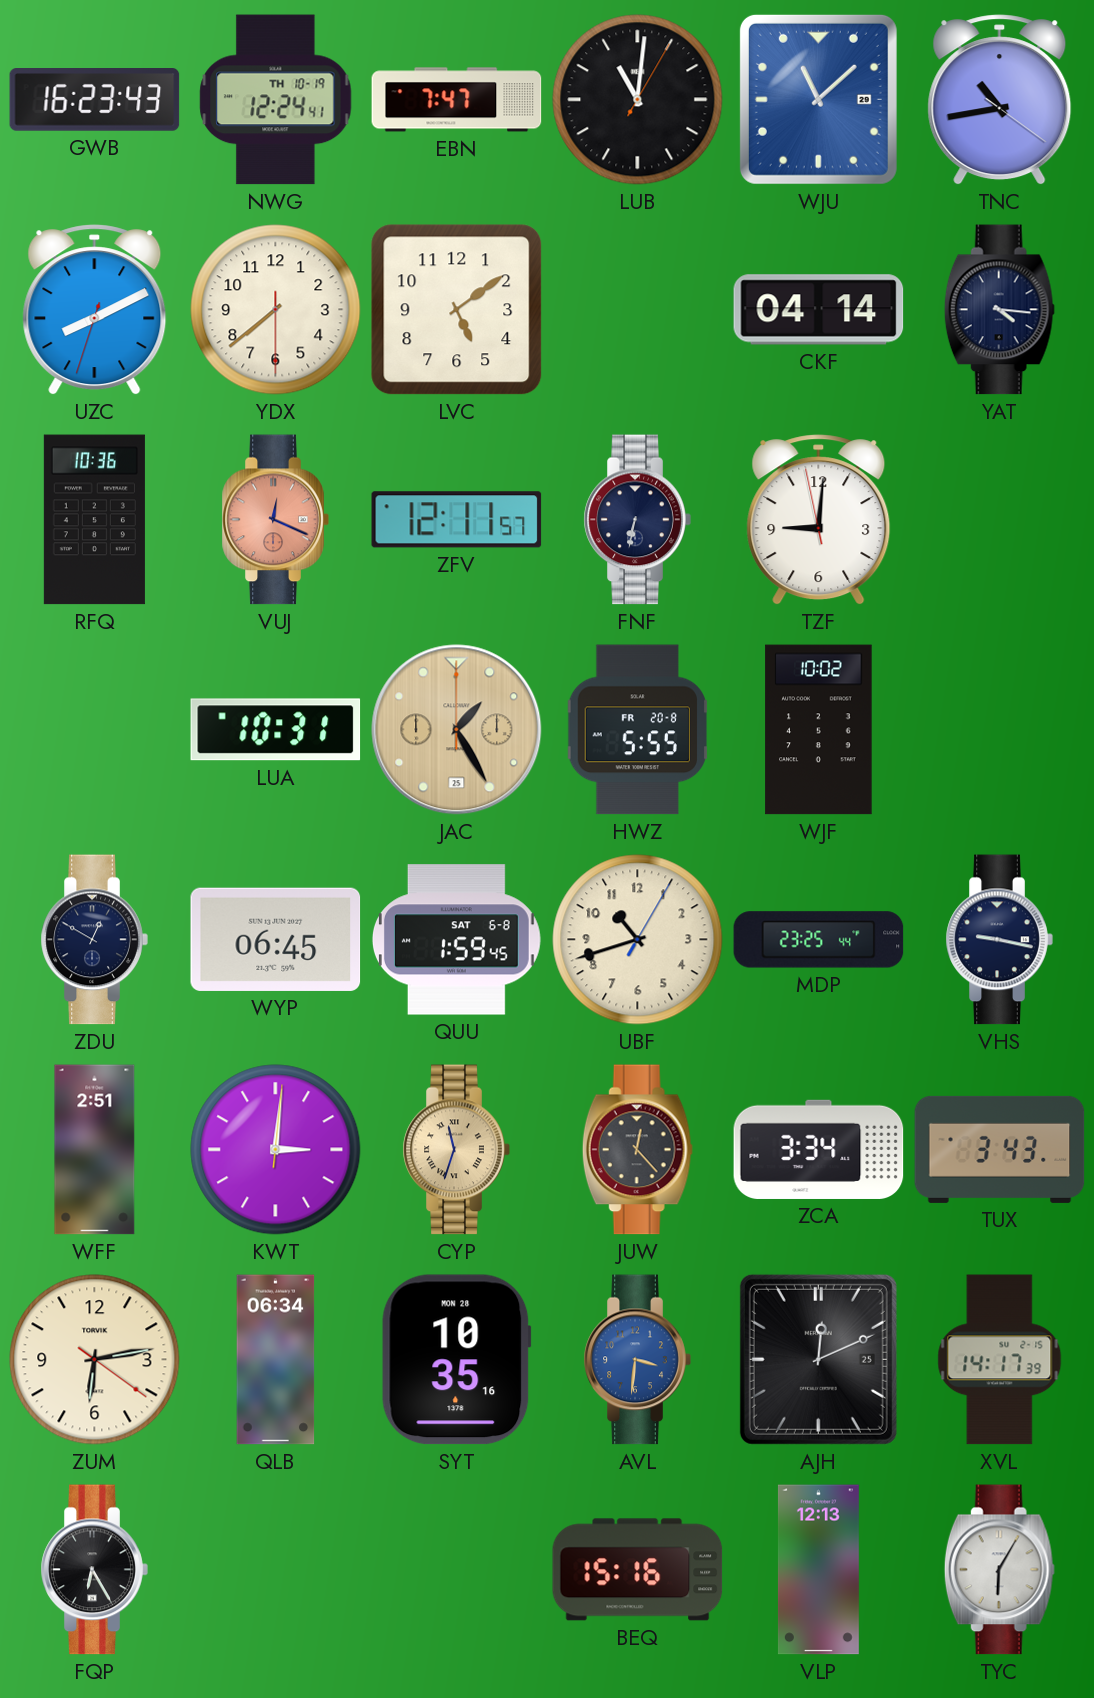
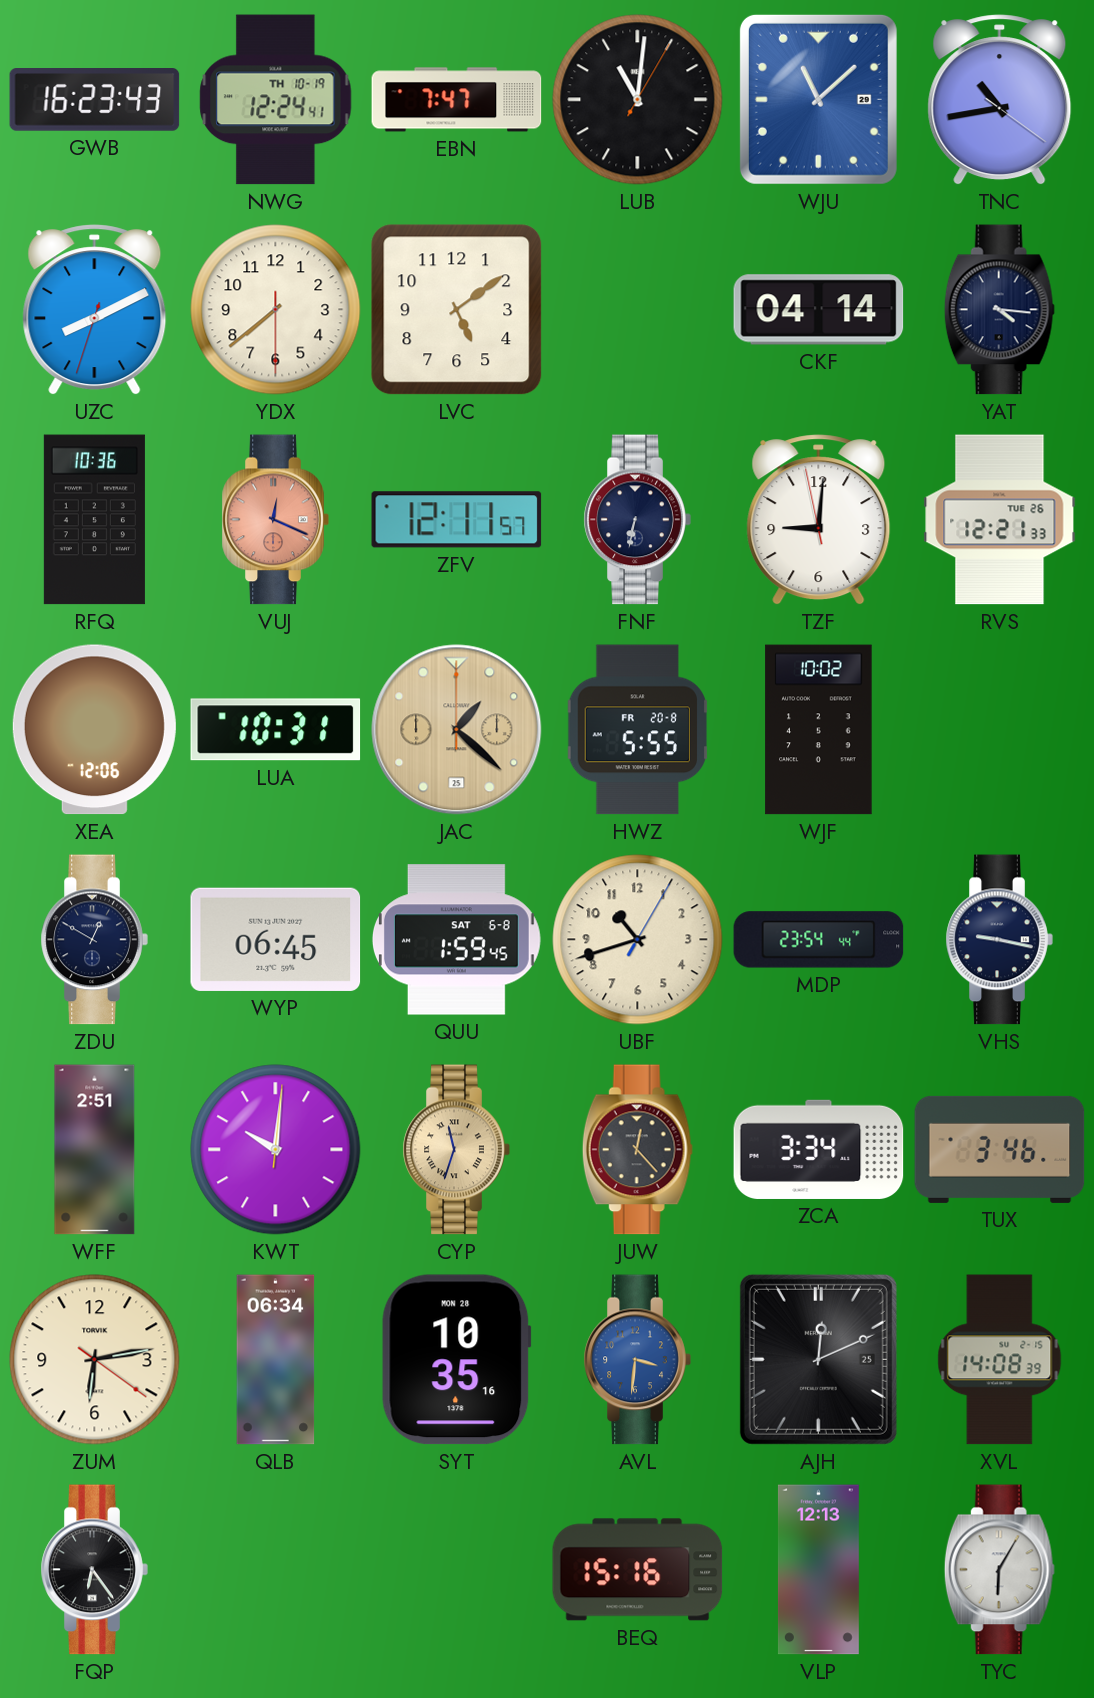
RVS: none -> 12:21 (1000, 520)
XEA: none -> 12:06 (94, 730)
JAC: 1:25 -> 1:22 (457, 730)
MDP: 23:25 -> 23:54 (819, 940)
KWT: 3:01 -> 10:01 (276, 1150)
TUX: 3:43 -> 3:46 (1000, 1149)
XVL: 14:17 -> 14:08 (1000, 1360)
FQP: 6:25 -> 6:24 (94, 1570)
